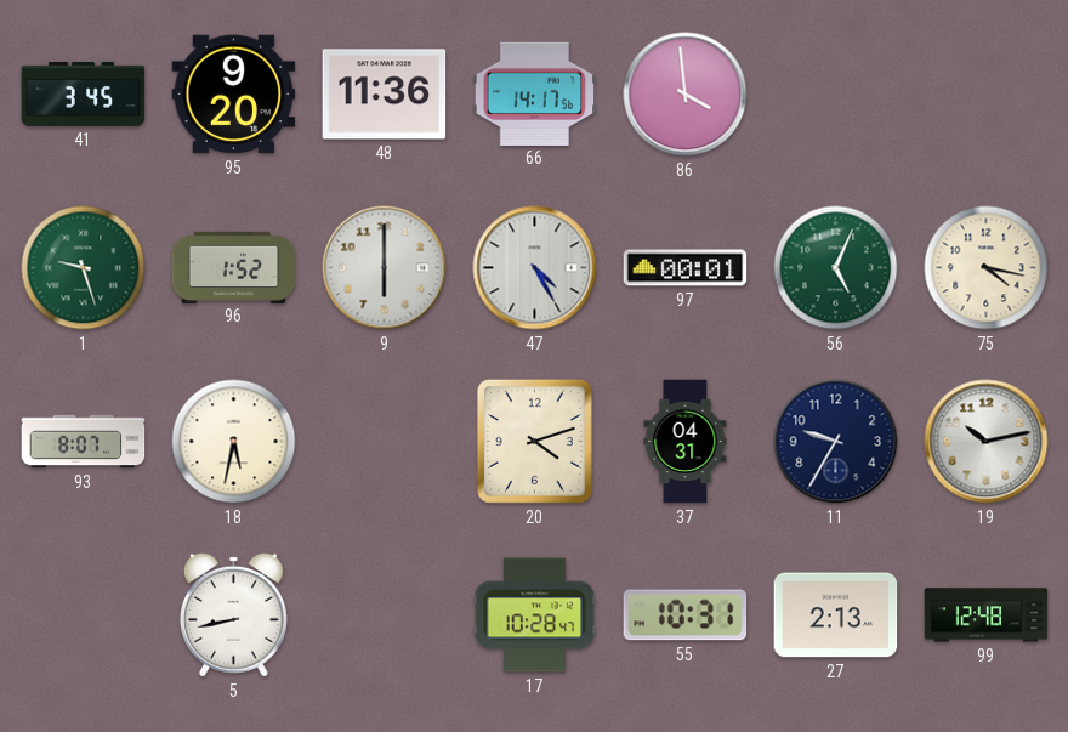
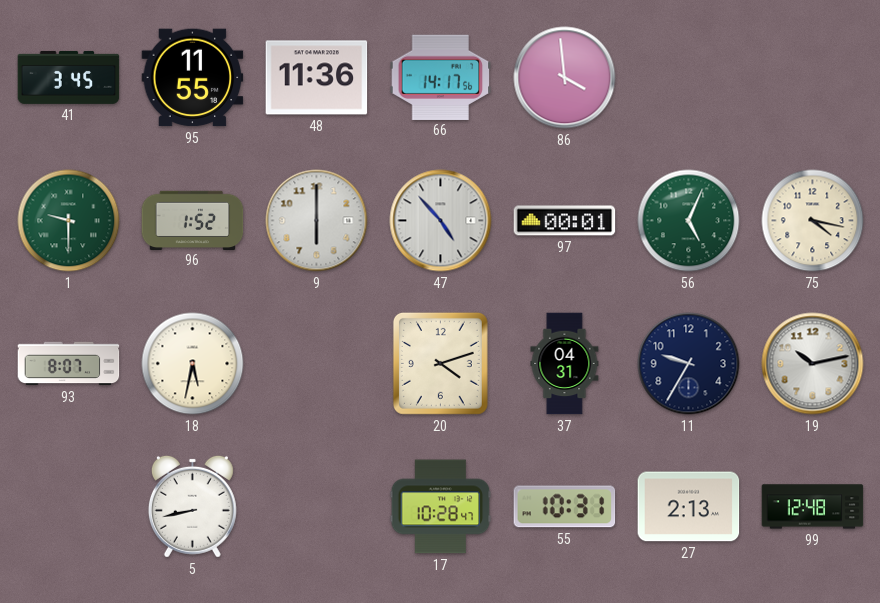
95: 9:20 -> 11:55 (193, 78)
1: 9:27 -> 9:30 (69, 221)
47: 4:25 -> 4:53 (441, 221)
